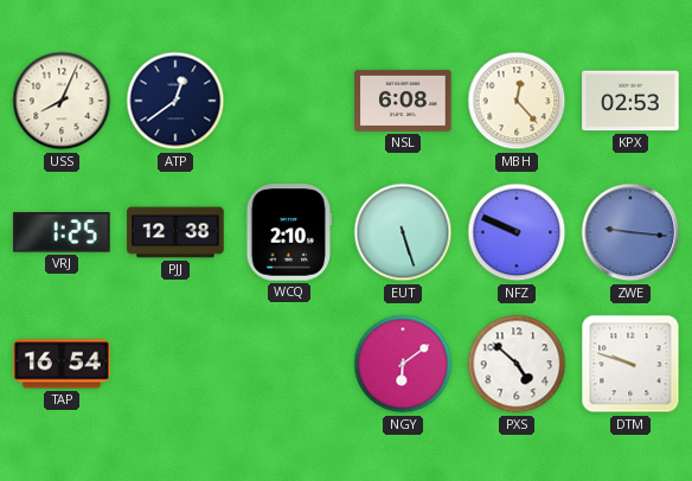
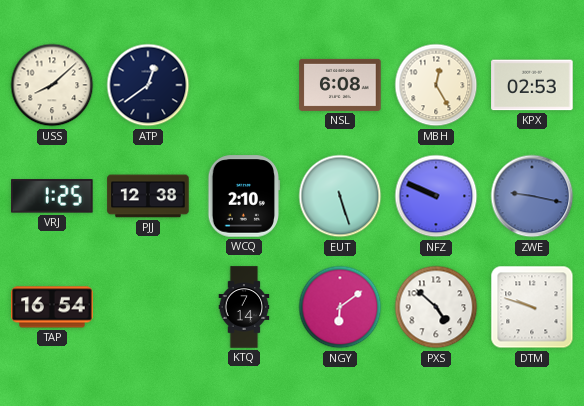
USS: 8:04 -> 8:08 (52, 85)
MBH: 12:23 -> 12:25 (436, 85)
ZWE: 9:16 -> 9:17 (532, 196)
KTQ: none -> 7:14 (244, 307)
